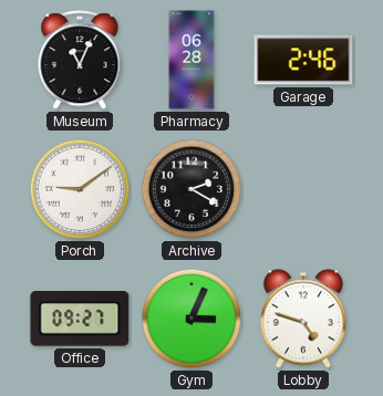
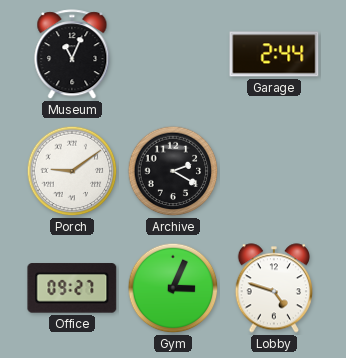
Pharmacy: 06:28 -> none (191, 60)
Garage: 2:46 -> 2:44 (274, 54)
